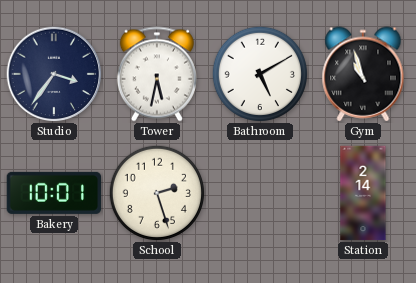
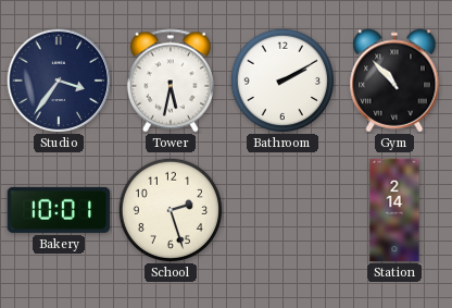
Bathroom: 5:10 -> 2:10 (281, 79)
Gym: 10:57 -> 10:53 (394, 81)
